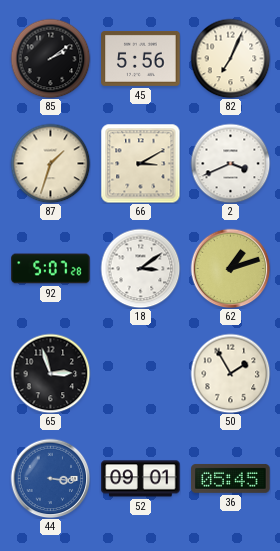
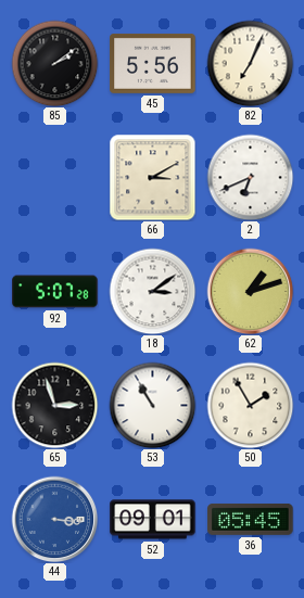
87: 1:33 -> none (50, 163)
2: 3:41 -> 6:41 (250, 177)
53: none -> 10:55 (152, 405)
